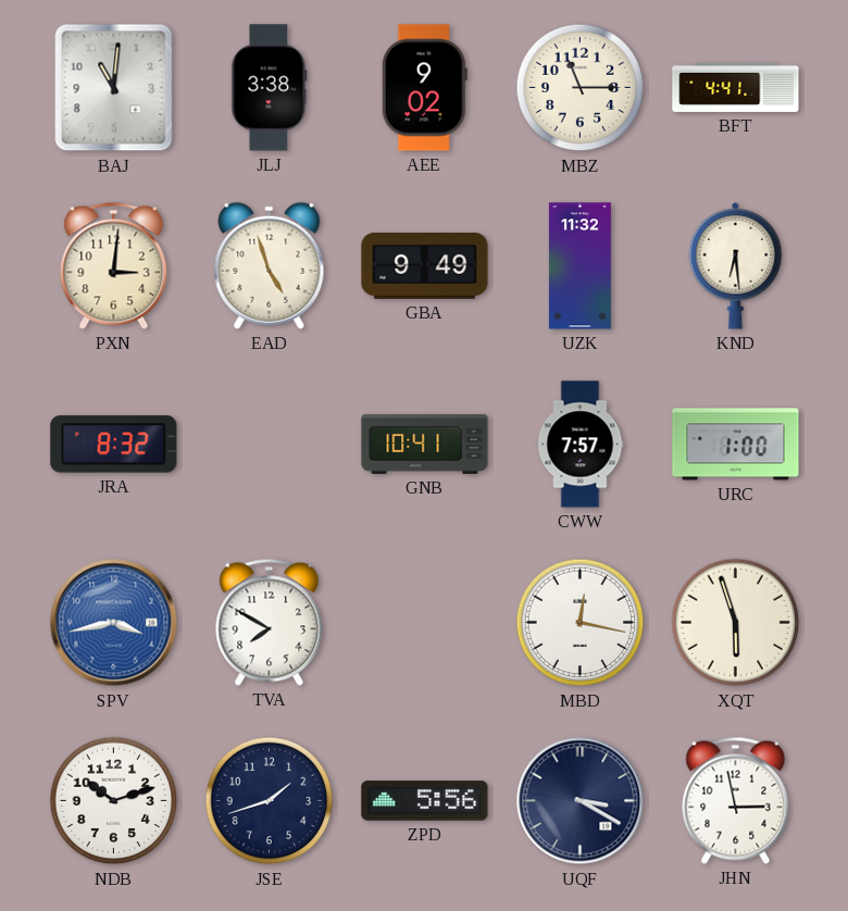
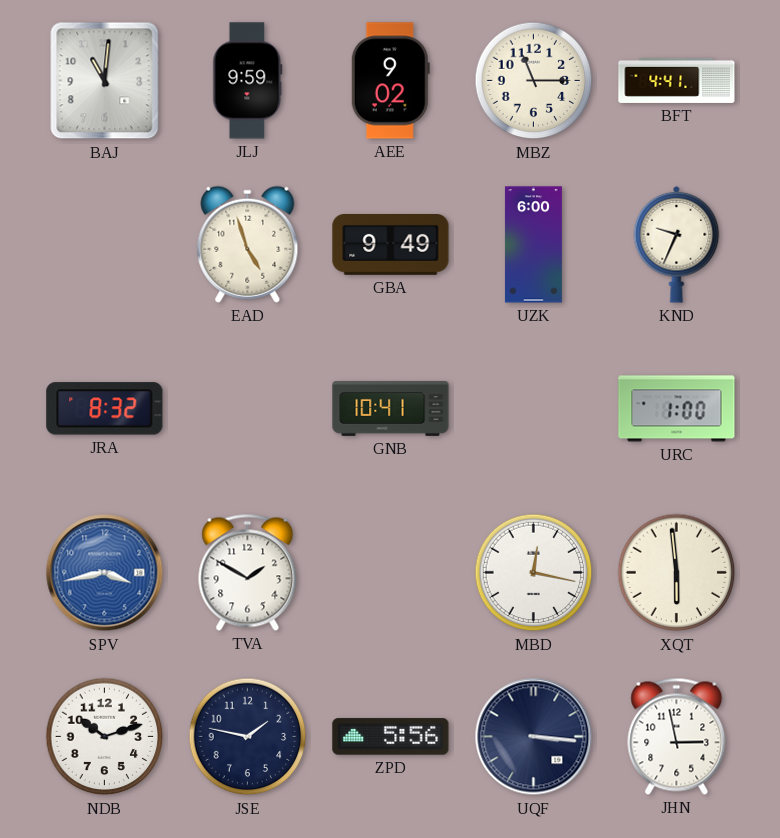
JLJ: 3:38 -> 9:59 (248, 81)
PXN: 3:01 -> none (114, 265)
UZK: 11:32 -> 6:00 (533, 245)
KND: 6:29 -> 9:34 (677, 244)
CWW: 7:57 -> none (581, 445)
TVA: 7:50 -> 1:50 (248, 572)
XQT: 5:57 -> 5:59 (677, 573)
JSE: 1:42 -> 1:47 (248, 737)
UQF: 3:20 -> 3:16 (534, 737)
